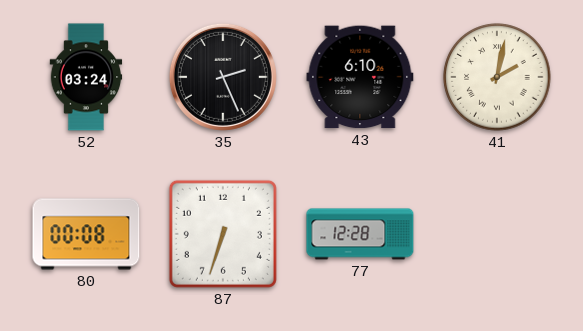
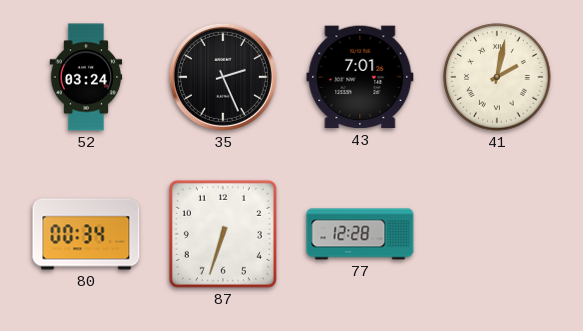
43: 6:10 -> 7:01 (360, 77)
80: 00:08 -> 00:34 (86, 234)
